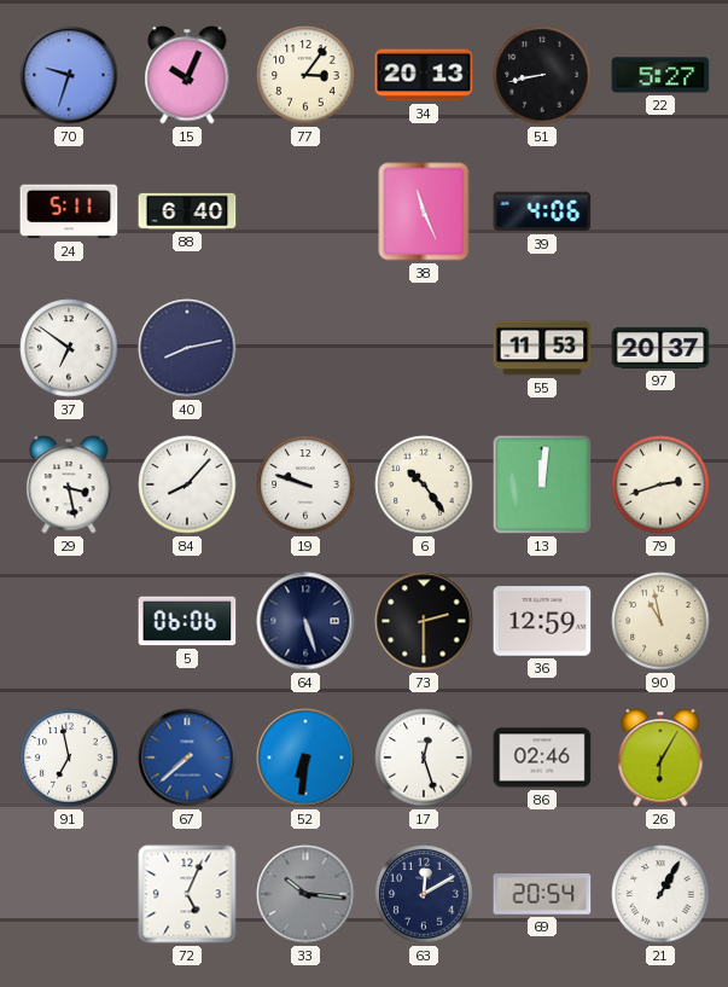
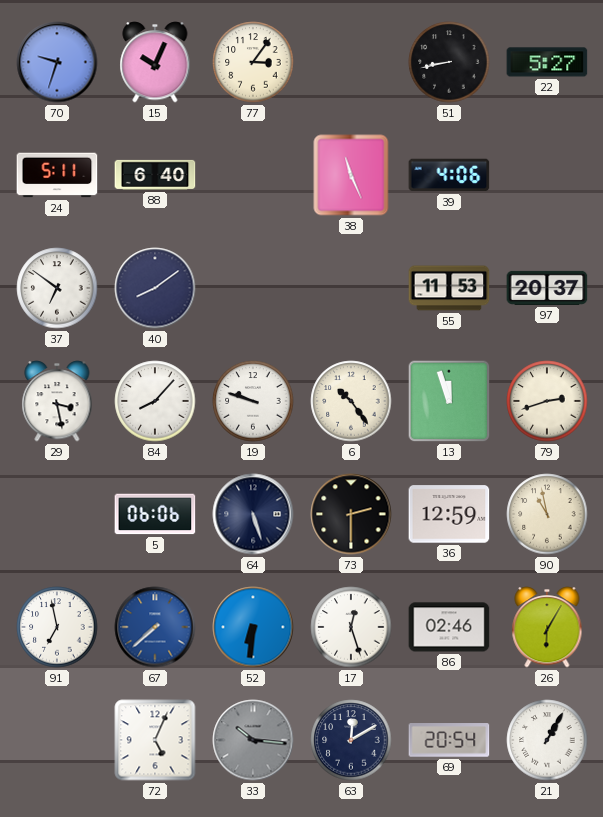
34: 20:13 -> none (424, 75)
40: 8:13 -> 8:09 (155, 288)
13: 12:01 -> 11:57 (449, 401)
